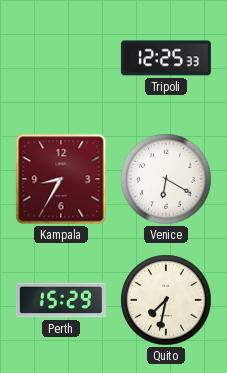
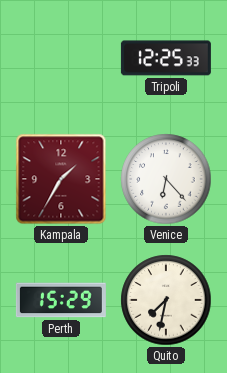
Kampala: 8:35 -> 1:35 (61, 179)
Venice: 6:20 -> 6:23 (166, 179)
